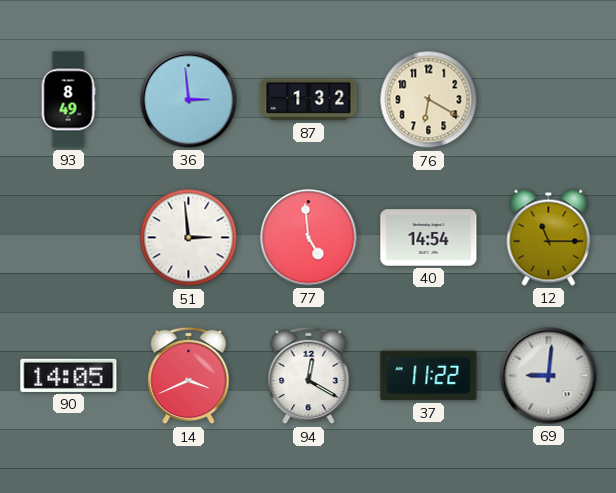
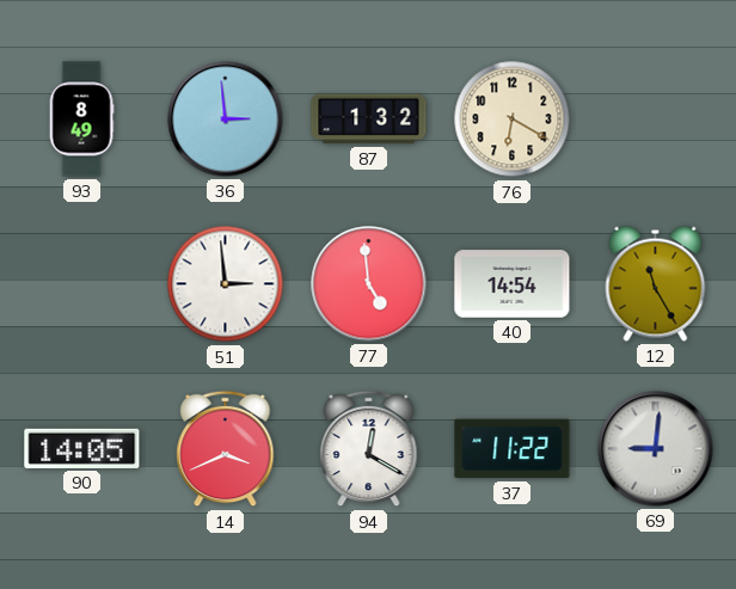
12: 11:15 -> 11:25 (656, 283)
